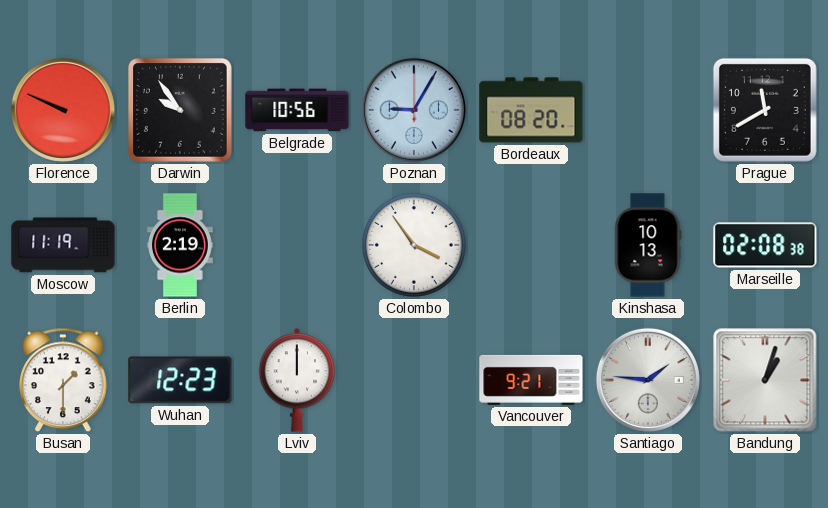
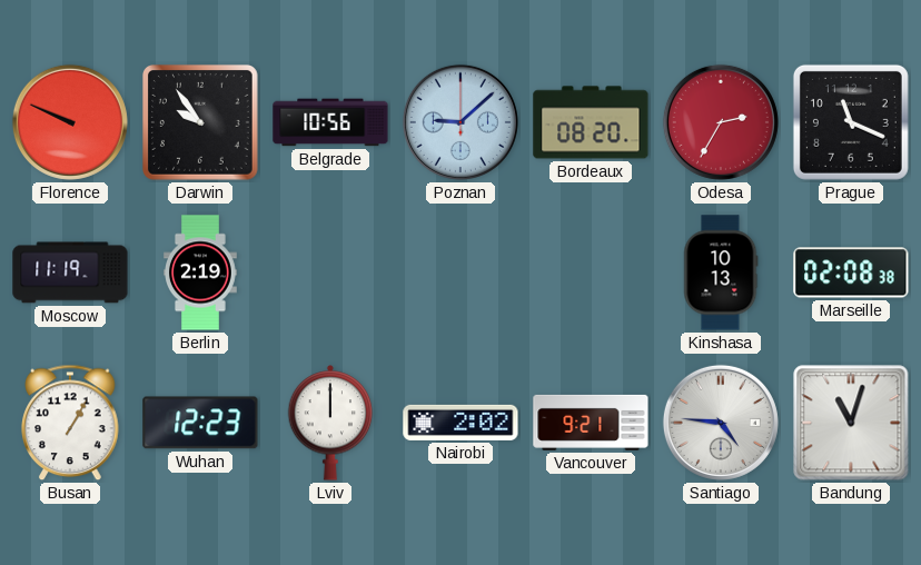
Poznan: 9:05 -> 9:08 (460, 122)
Odesa: none -> 2:35 (721, 122)
Prague: 11:40 -> 11:19 (851, 122)
Colombo: 3:54 -> none (414, 245)
Busan: 1:30 -> 1:05 (70, 423)
Nairobi: none -> 2:02 (460, 423)
Santiago: 1:46 -> 4:46 (721, 423)
Bandung: 1:03 -> 11:03 (851, 423)
